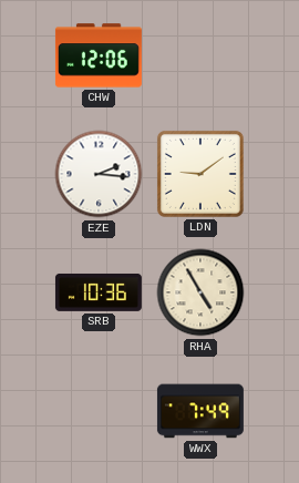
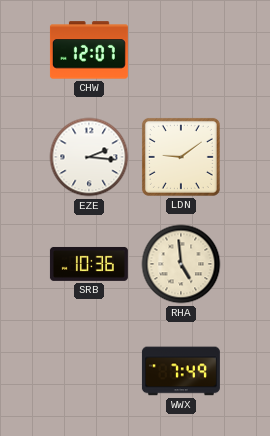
CHW: 12:06 -> 12:07 (89, 50)
RHA: 4:55 -> 4:59 (181, 264)
